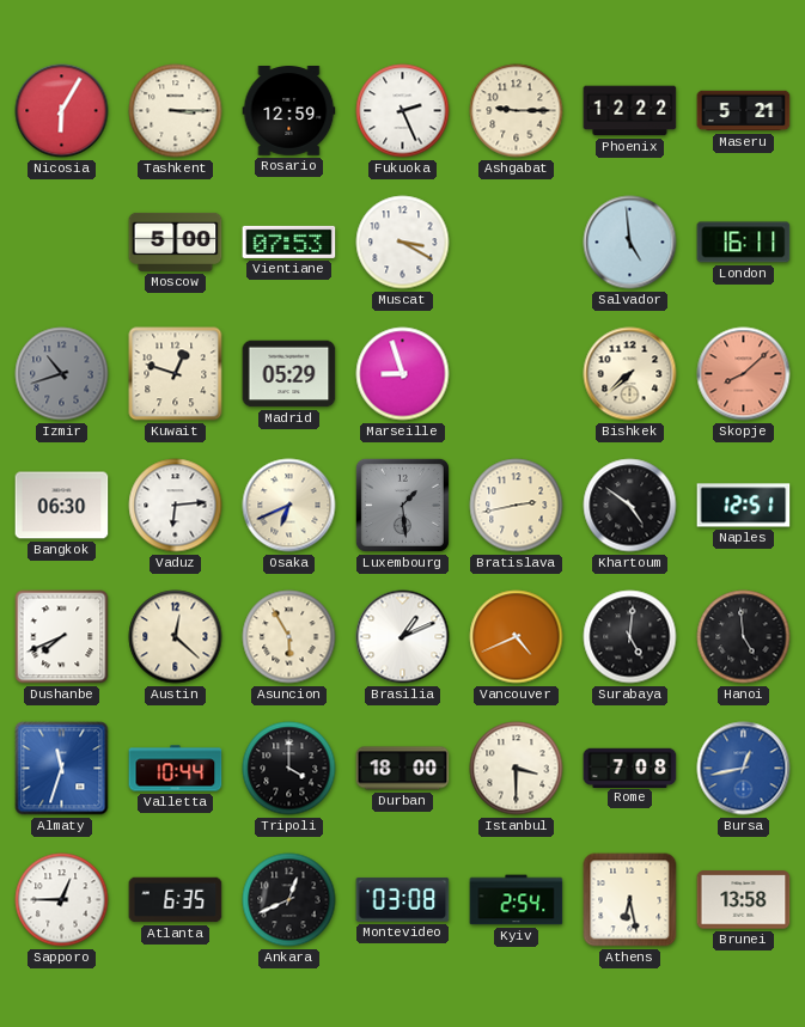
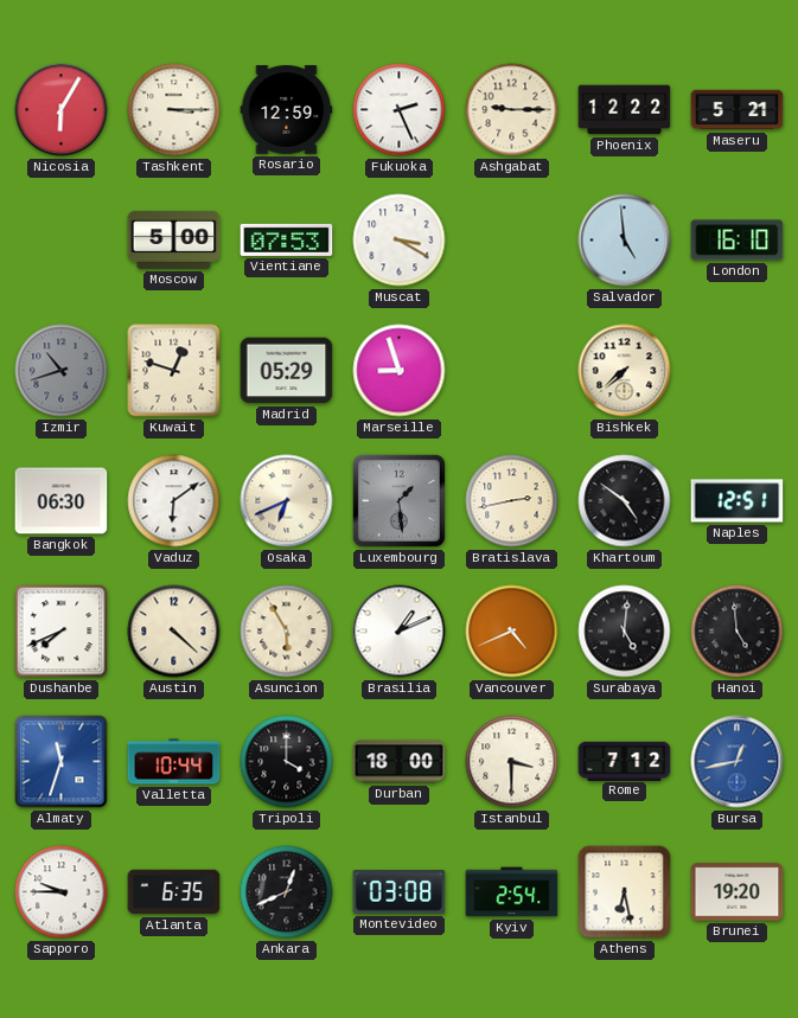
London: 16:11 -> 16:10 (738, 241)
Skopje: 8:08 -> none (744, 374)
Vaduz: 6:14 -> 6:09 (174, 501)
Austin: 12:22 -> 4:22 (174, 632)
Rome: 7:08 -> 7:12 (625, 761)
Sapporo: 12:45 -> 9:45 (62, 892)
Brunei: 13:58 -> 19:20 (738, 892)
